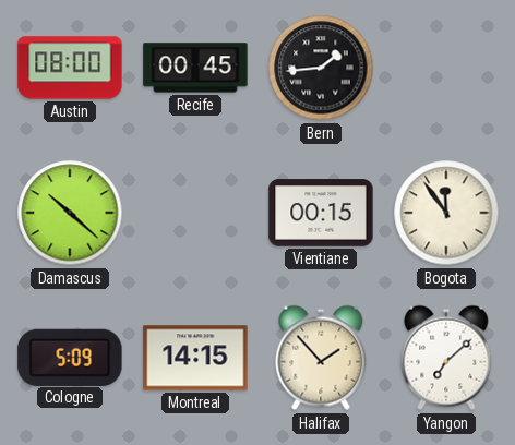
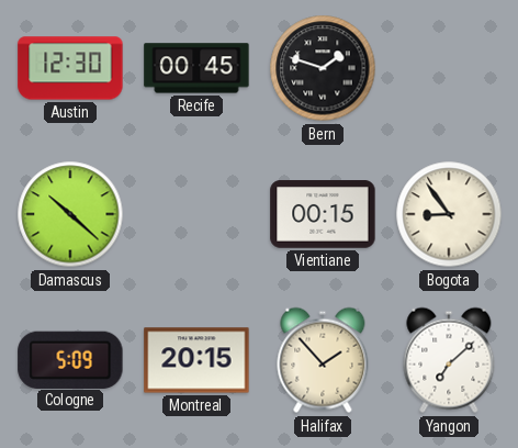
Austin: 08:00 -> 12:30 (70, 68)
Bern: 1:44 -> 1:48 (323, 68)
Bogota: 11:54 -> 8:54 (449, 214)
Montreal: 14:15 -> 20:15 (196, 360)
